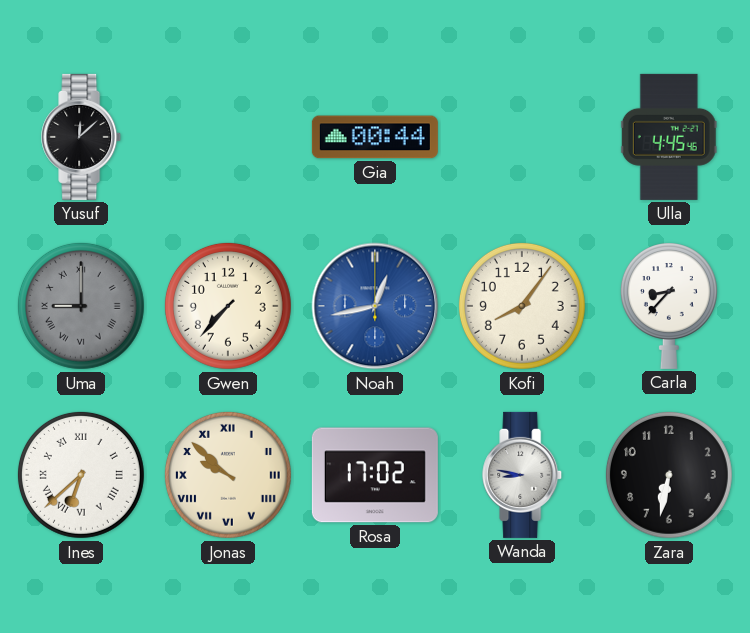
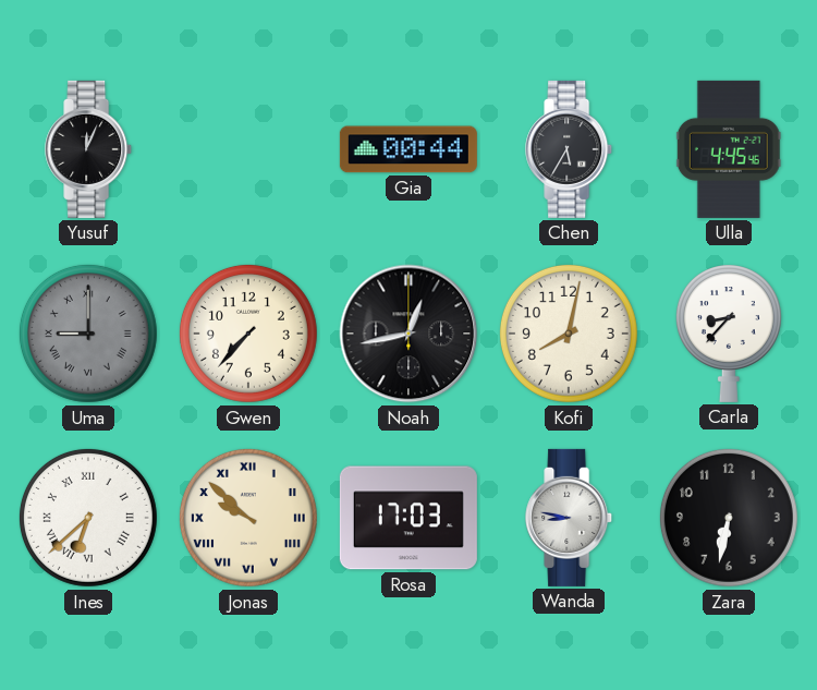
Yusuf: 12:08 -> 12:04 (89, 149)
Chen: none -> 5:35 (570, 149)
Noah dial: blue -> black (408, 334)
Kofi: 8:06 -> 8:02 (569, 334)
Rosa: 17:02 -> 17:03 (408, 518)
